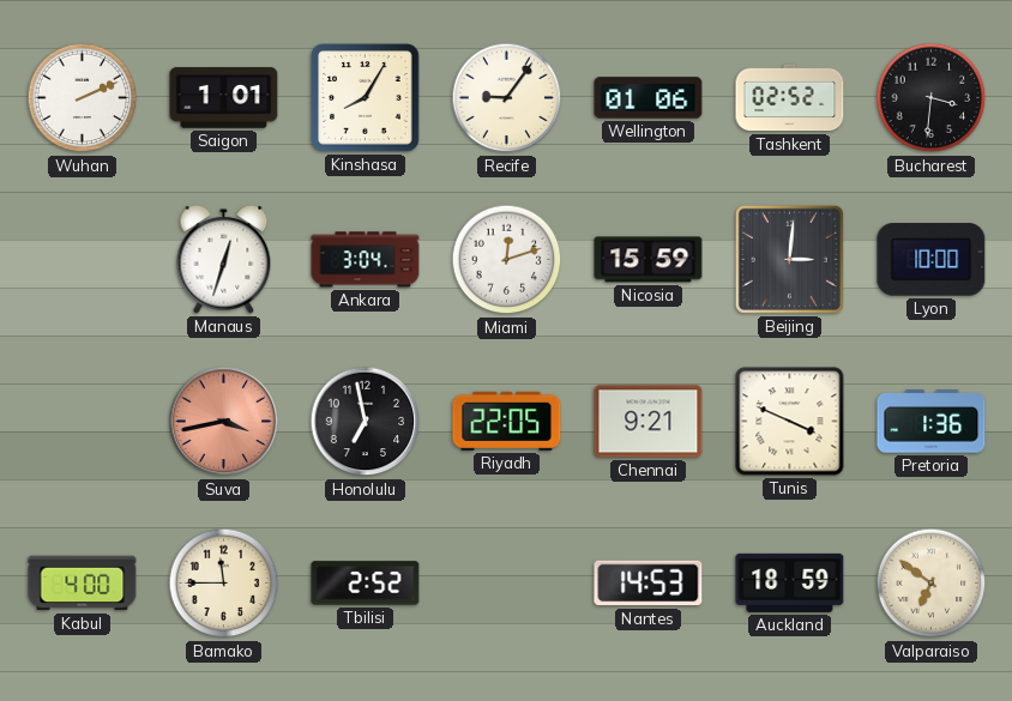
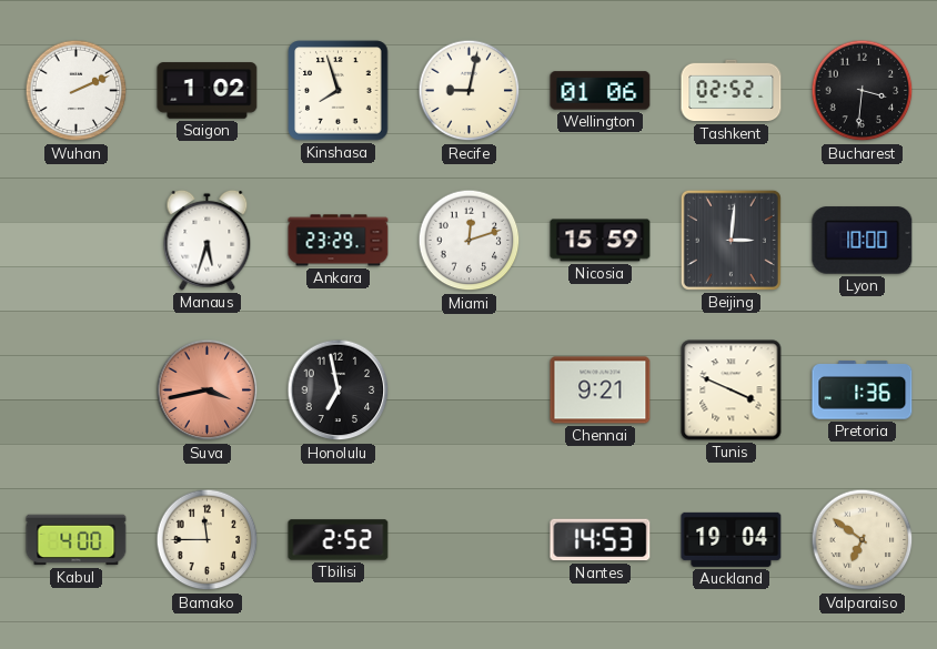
Saigon: 1:01 -> 1:02 (208, 91)
Kinshasa: 8:05 -> 7:57 (339, 91)
Recife: 9:06 -> 9:02 (470, 91)
Manaus: 12:33 -> 5:33 (208, 240)
Ankara: 3:04 -> 23:29 (339, 241)
Riyadh: 22:05 -> none (507, 421)
Auckland: 18:59 -> 19:04 (732, 539)
